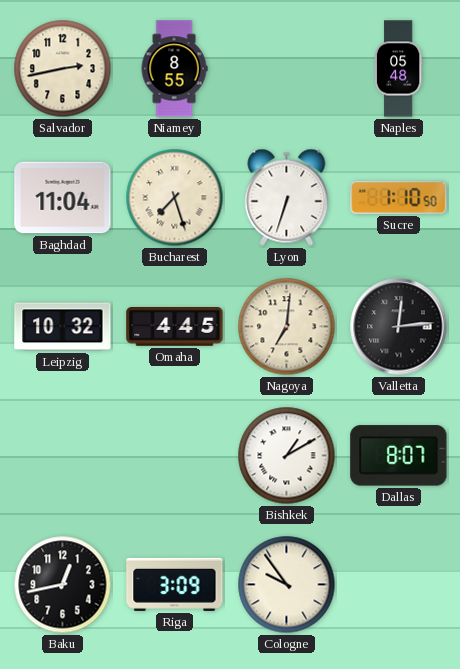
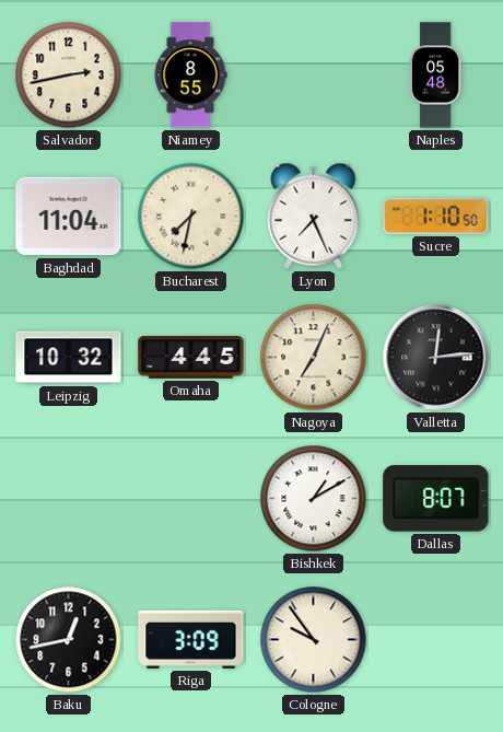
Bucharest: 7:27 -> 7:32 (191, 217)
Lyon: 6:33 -> 7:26 (314, 216)
Nagoya: 7:01 -> 7:04 (314, 358)
